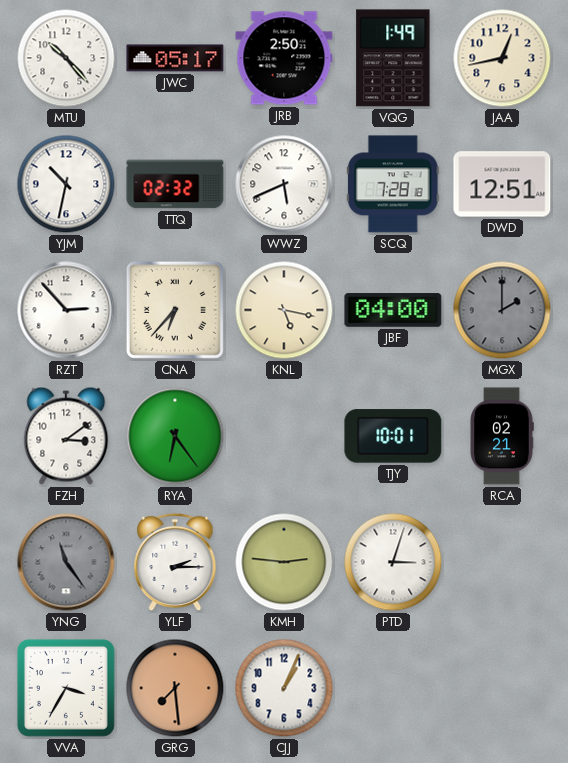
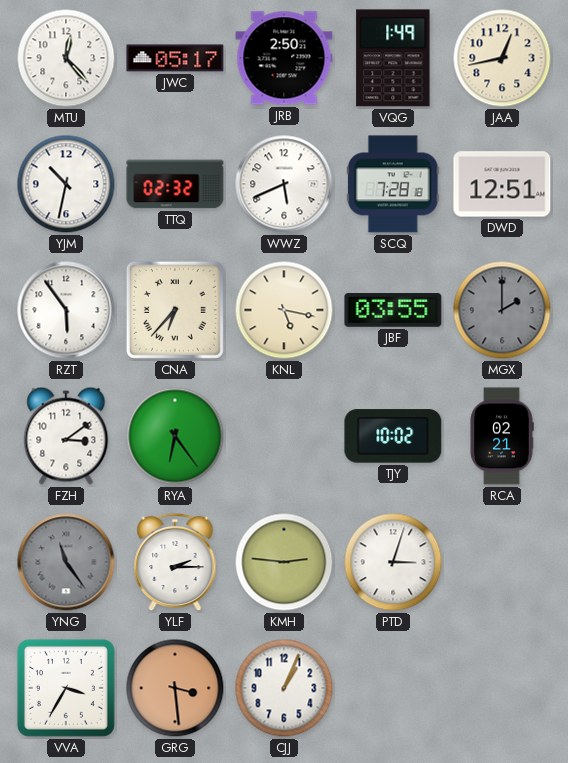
MTU: 10:23 -> 12:23 (66, 58)
RZT: 2:53 -> 5:54 (66, 310)
JBF: 04:00 -> 03:55 (393, 310)
TJY: 10:01 -> 10:02 (393, 436)
GRG: 7:29 -> 3:29 (175, 688)
